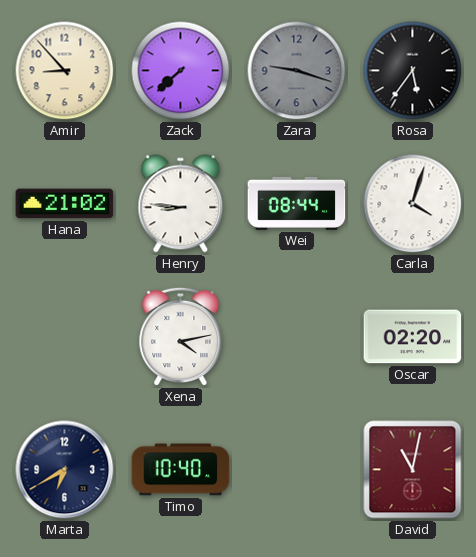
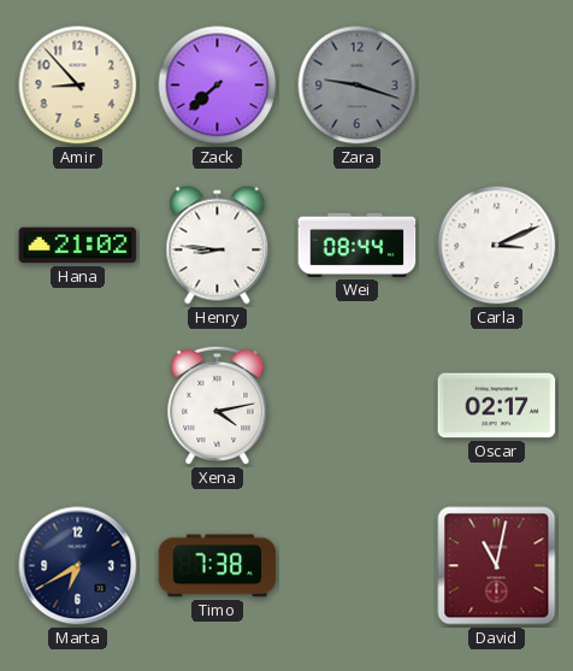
Rosa: 5:36 -> none (413, 71)
Carla: 4:03 -> 3:11 (497, 246)
Oscar: 02:20 -> 02:17 (497, 406)
Timo: 10:40 -> 7:38 (218, 566)
